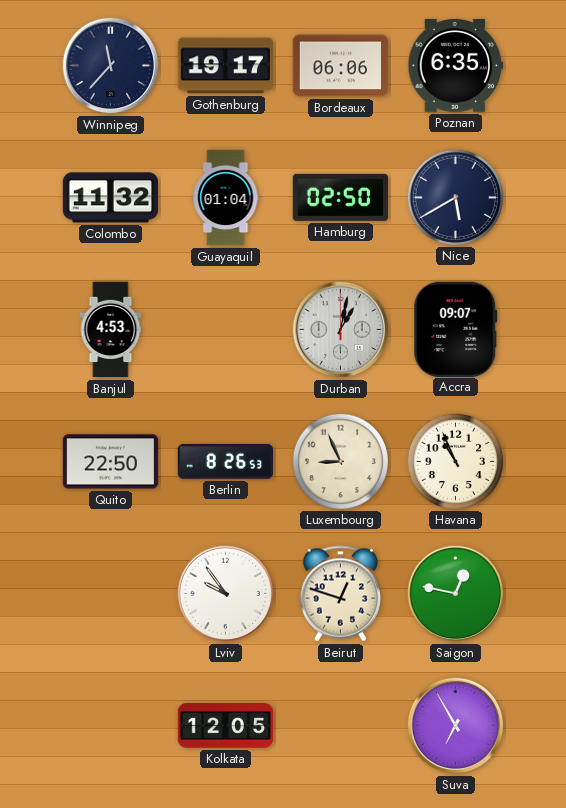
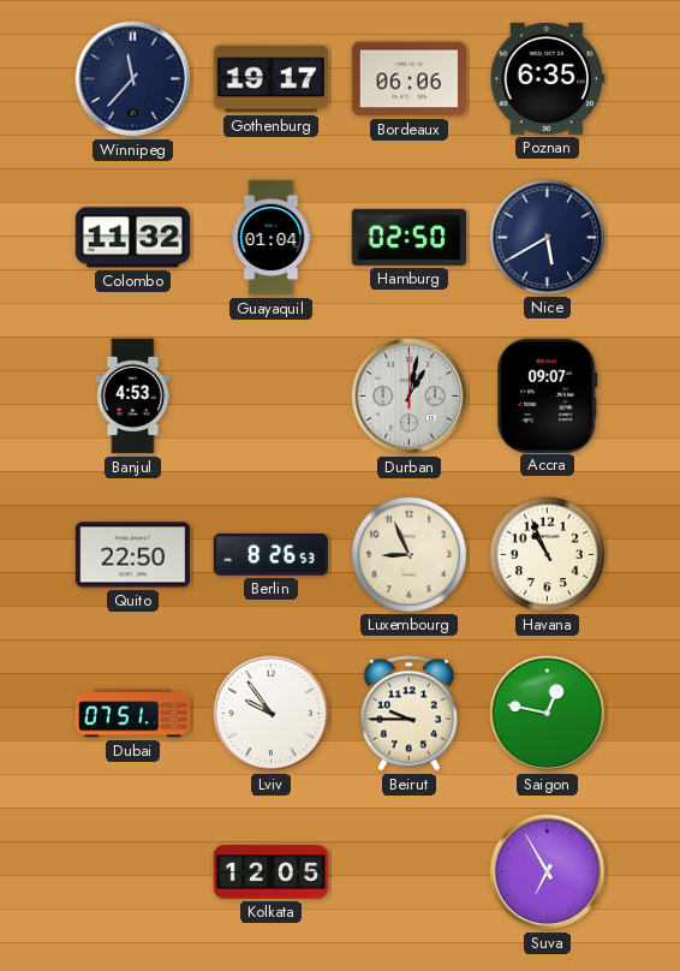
Dubai: none -> 07:51 (133, 714)
Beirut: 12:48 -> 9:45 (408, 714)
